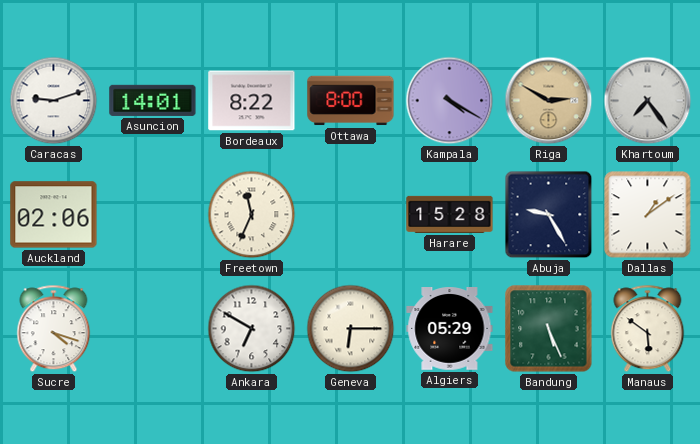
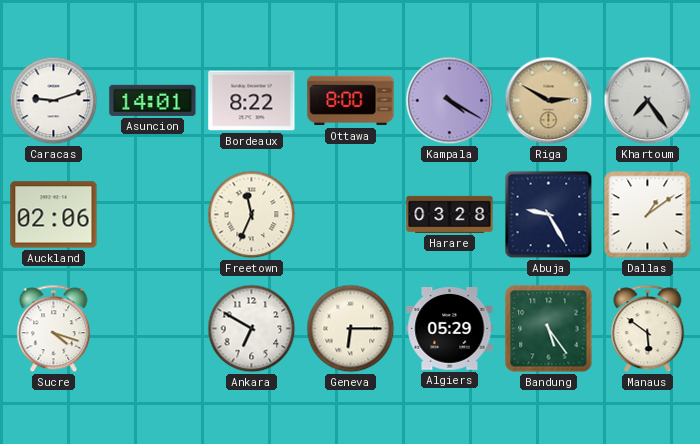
Harare: 15:28 -> 03:28 (450, 214)
Bandung: 5:26 -> 5:24 (549, 329)
